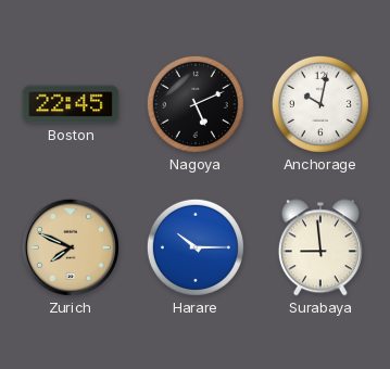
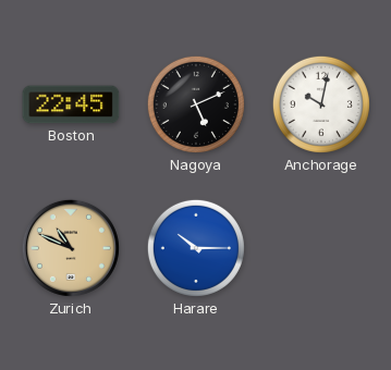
Zurich: 7:49 -> 10:49 (71, 248)
Surabaya: 8:59 -> none (320, 247)
